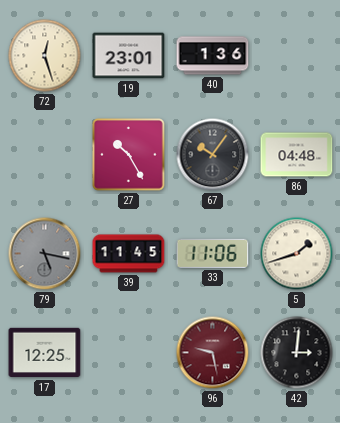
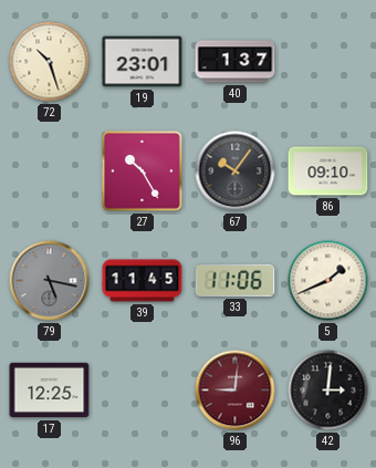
72: 12:27 -> 10:27 (50, 62)
40: 1:36 -> 1:37 (236, 62)
86: 04:48 -> 09:10 (328, 171)
5: 1:42 -> 1:41 (328, 281)
96: 9:28 -> 9:01 (236, 391)
